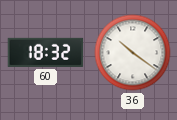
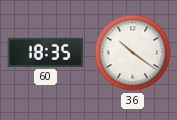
60: 18:32 -> 18:35 (46, 52)
